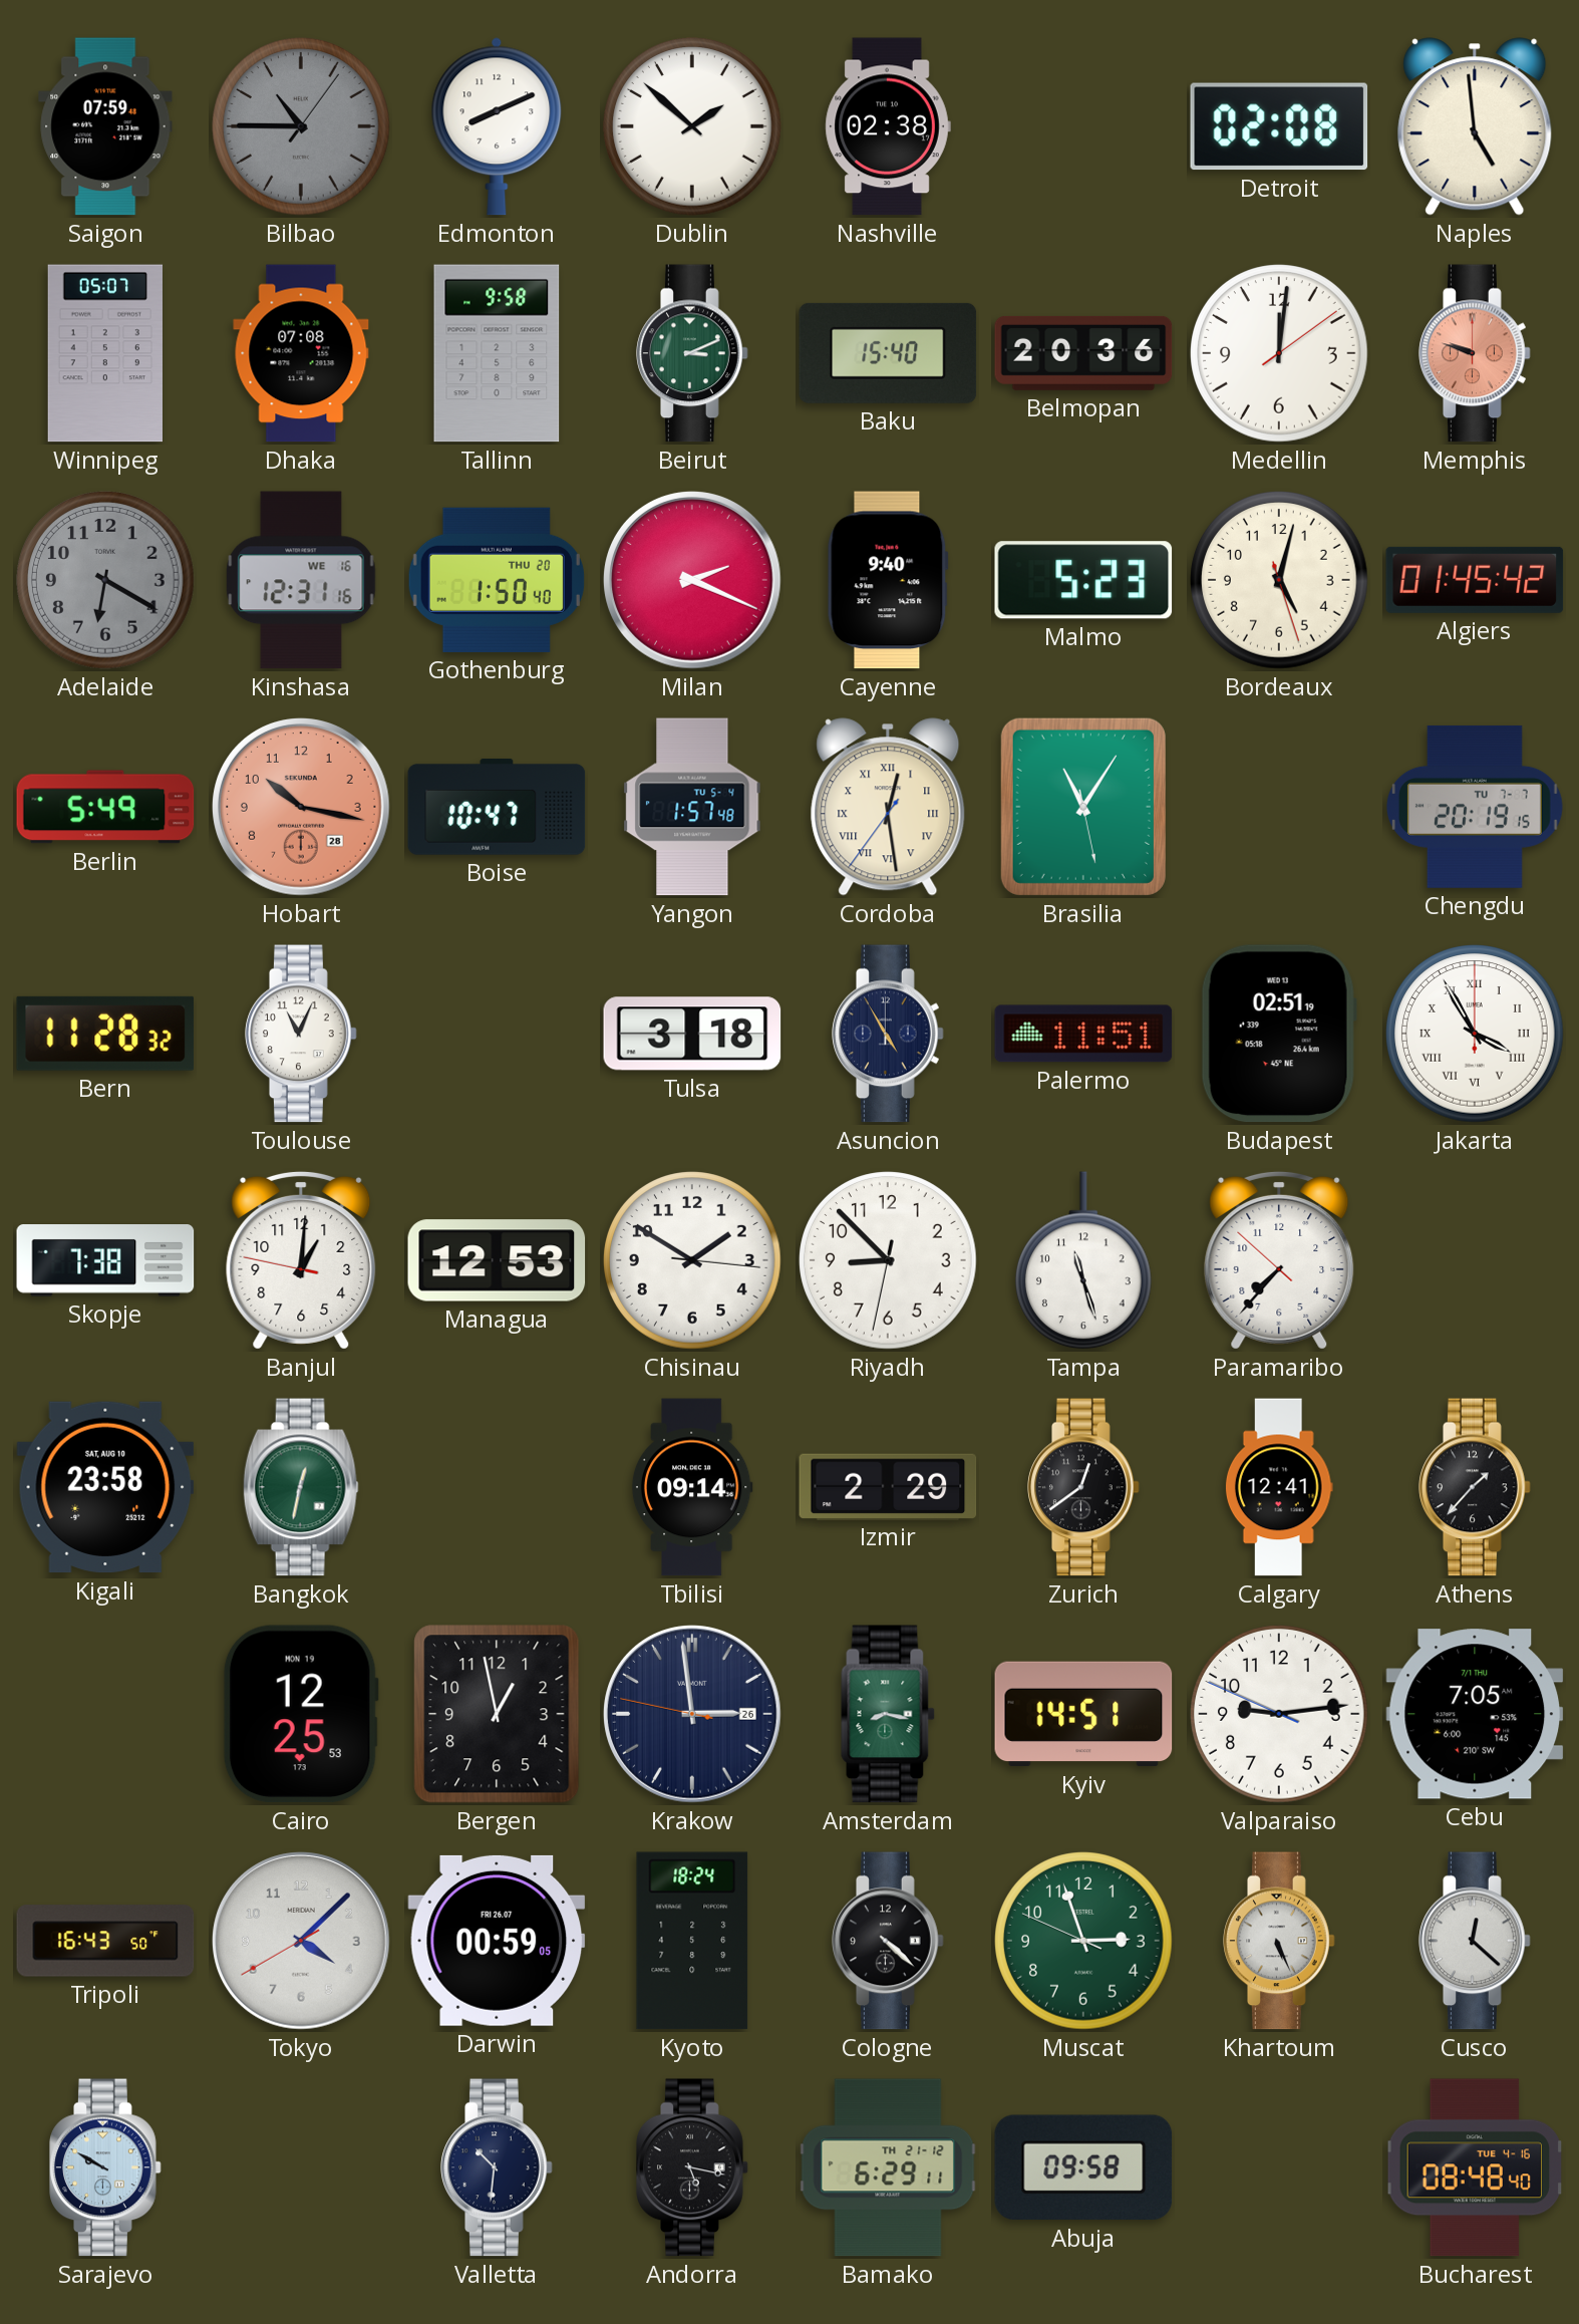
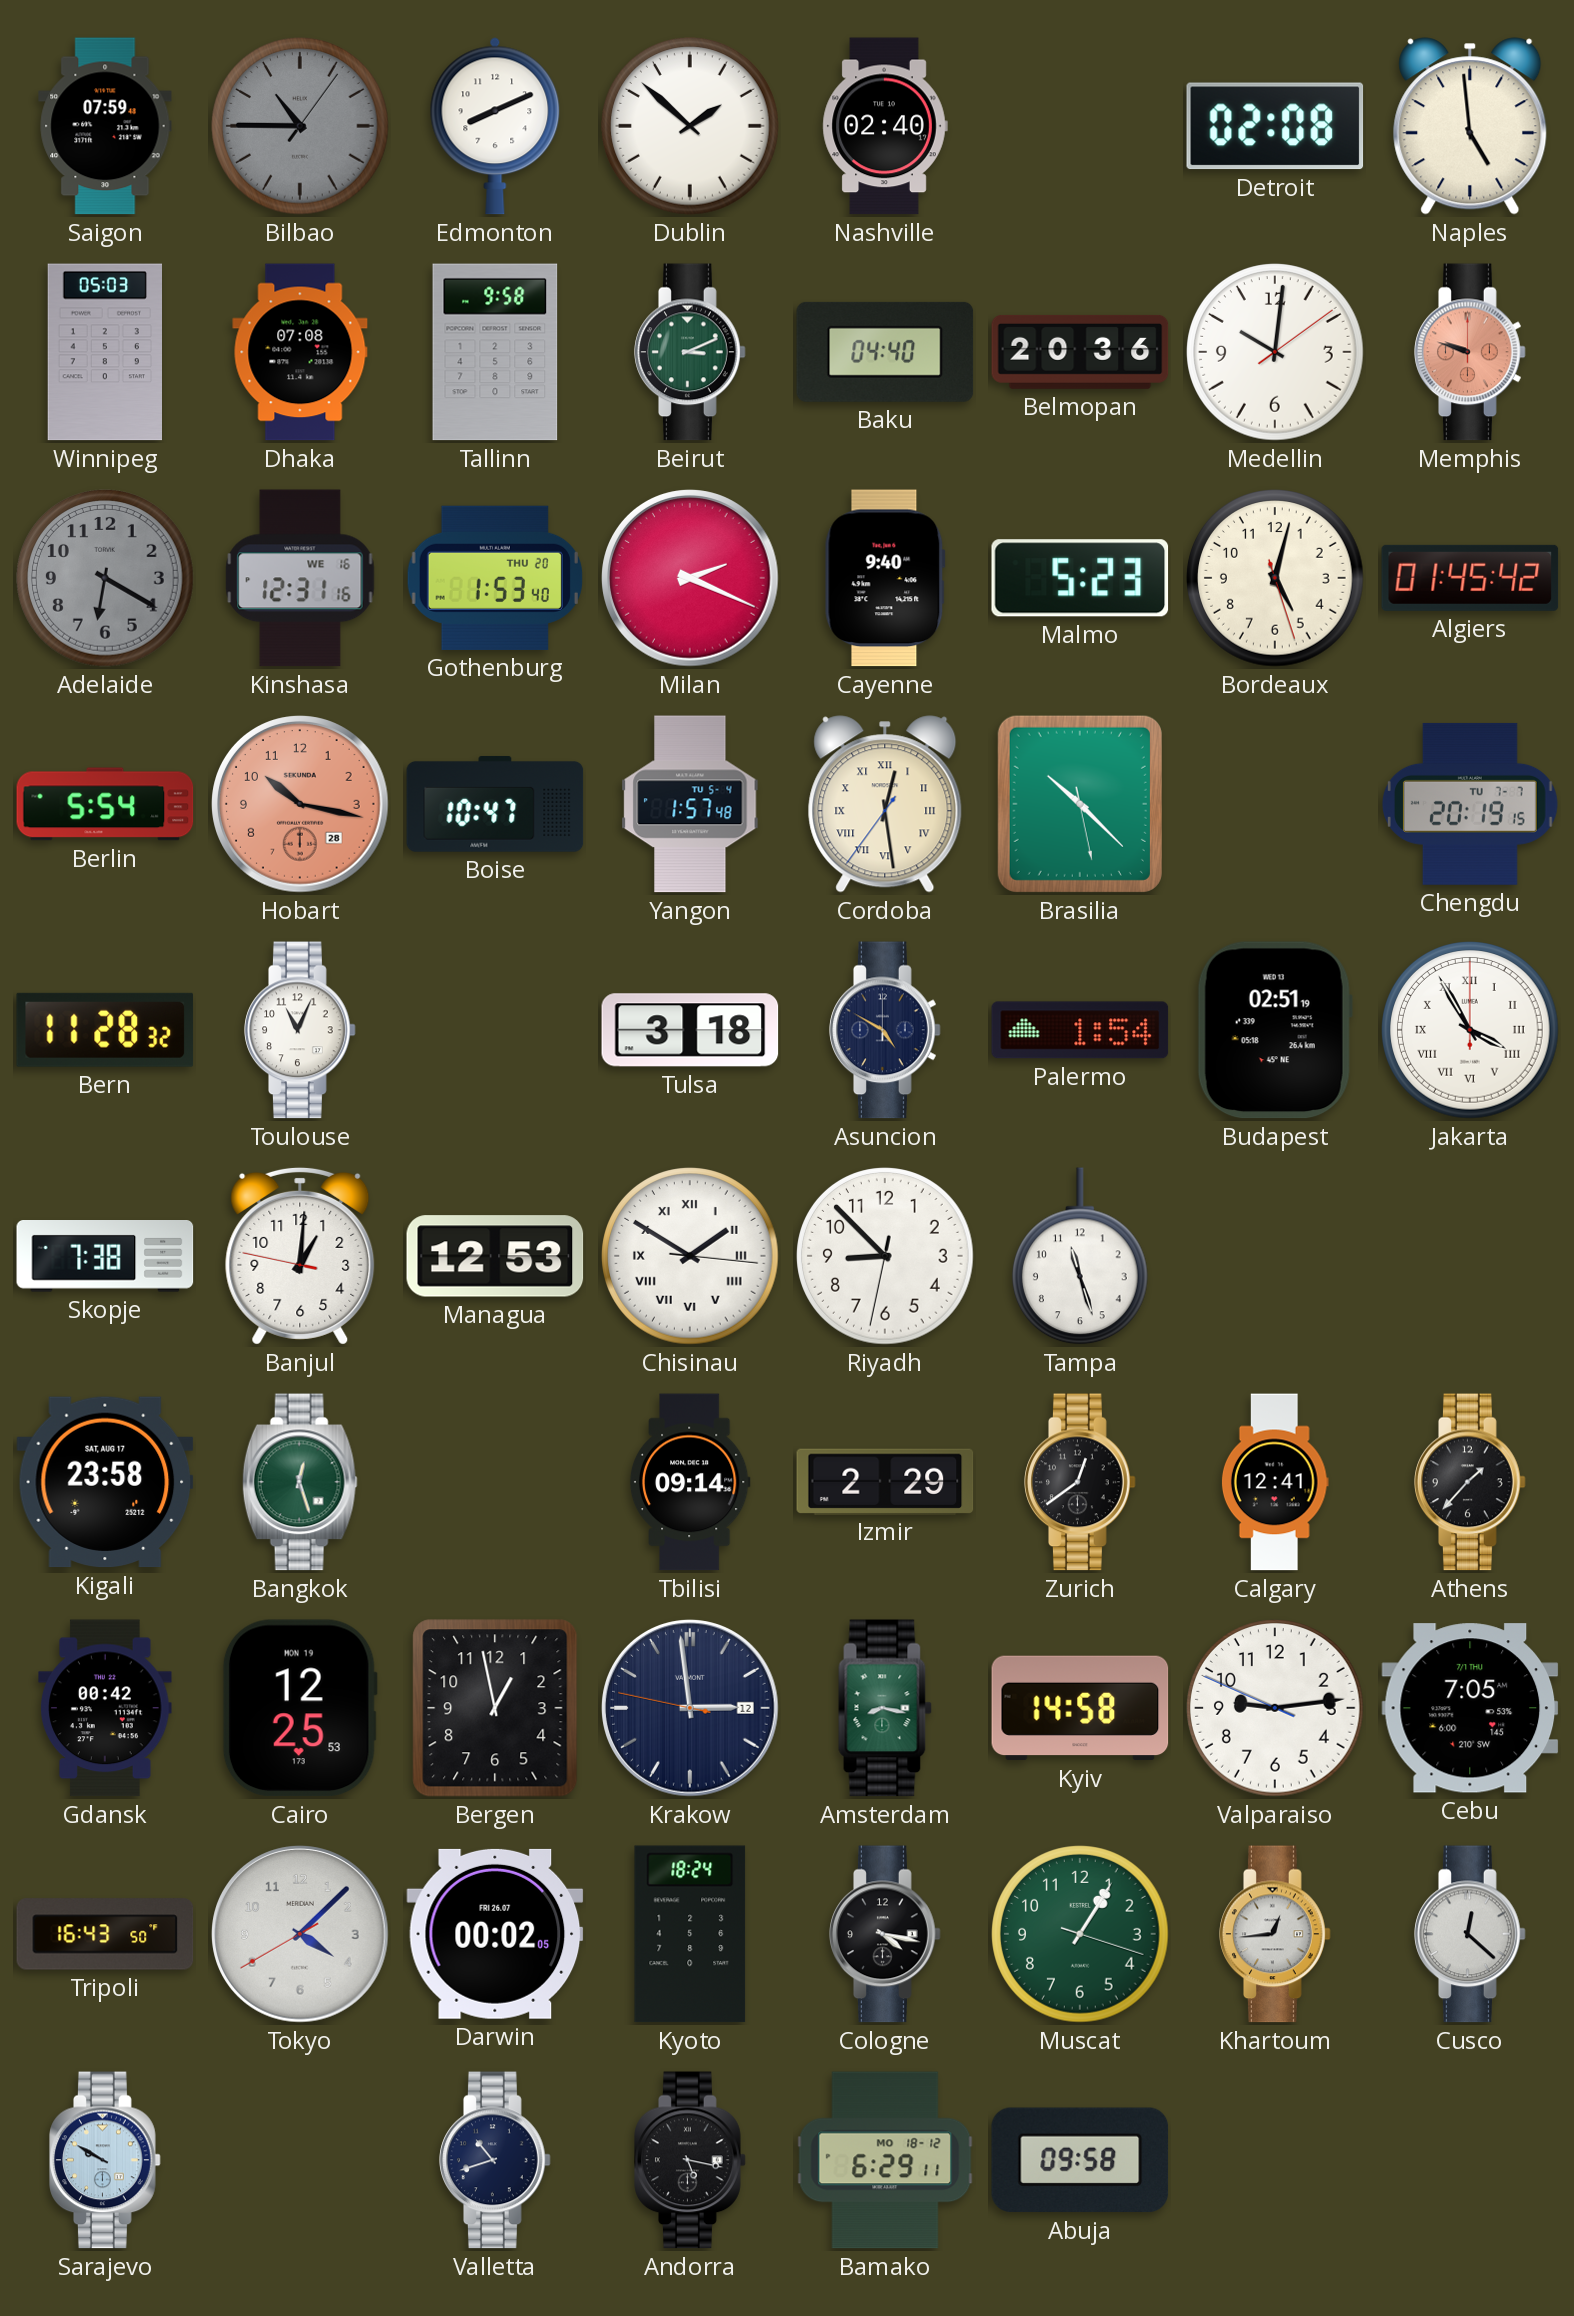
Nashville: 02:38 -> 02:40 (885, 126)
Winnipeg: 05:07 -> 05:03 (104, 352)
Baku: 15:40 -> 04:40 (885, 352)
Medellin: 12:01 -> 10:01 (1275, 352)
Gothenburg: 1:50 -> 1:53 (495, 578)
Berlin: 5:49 -> 5:54 (105, 804)
Brasilia: 11:05 -> 10:22 (1080, 804)
Asuncion: 4:55 -> 4:50 (885, 1030)
Palermo: 11:51 -> 1:54 (1080, 1030)
Chisinau numerals: Arabic -> Roman (690, 1256)
Paramaribo: 7:36 -> none (1279, 1260)
Kigali date: SAT, AUG 10 -> SAT, AUG 17 (105, 1482)
Bangkok: 12:32 -> 12:27 (300, 1482)
Gdansk: none -> 00:42 (105, 1708)
Krakow date: 26 -> 12 (690, 1708)
Kyiv: 14:51 -> 14:58 (1080, 1708)
Darwin: 00:59 -> 00:02 (495, 1934)
Cologne: 4:22 -> 4:17 (885, 1934)
Muscat: 2:56 -> 1:05 (1080, 1934)
Khartoum: 5:26 -> 12:44 (1275, 1934)
Valletta: 10:31 -> 10:42 (495, 2160)
Bamako date: TH 21-12 -> MO 18-12 (885, 2160)
Bucharest: 08:48 -> none (1475, 2167)
